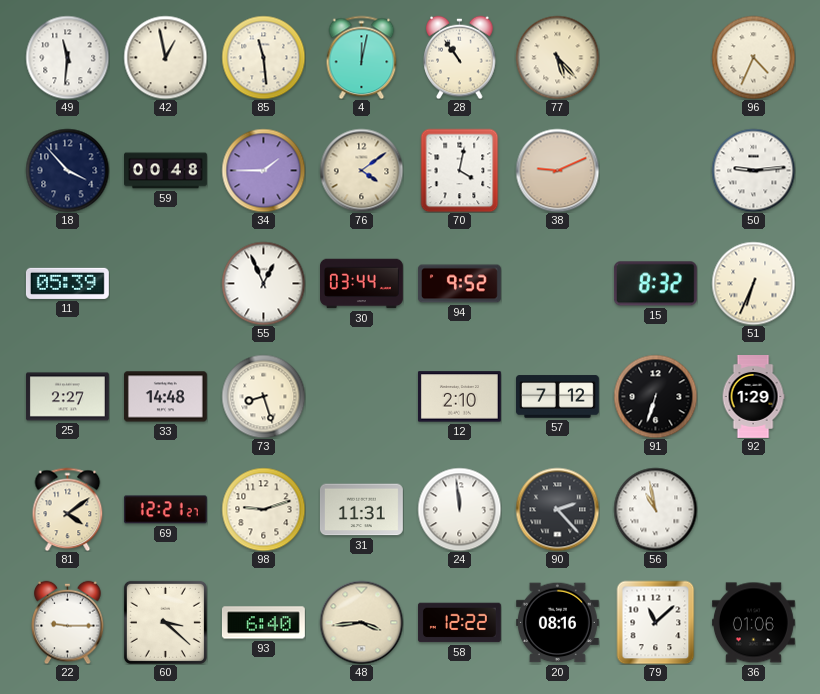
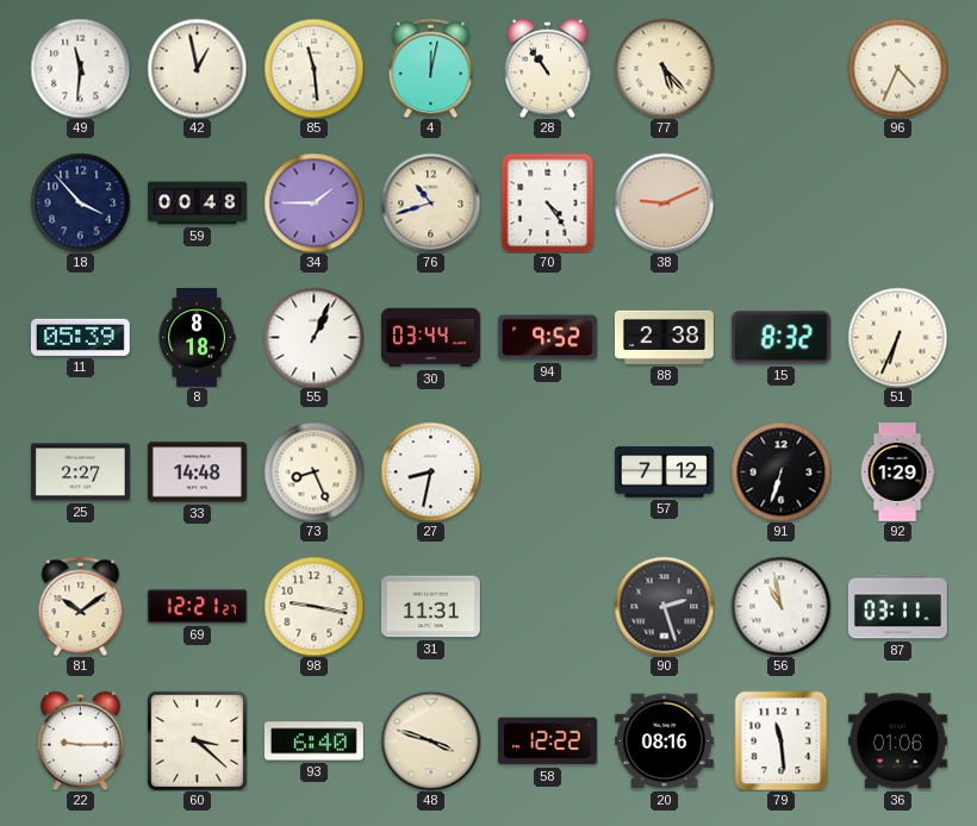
76: 4:09 -> 10:42 (430, 202)
70: 4:02 -> 4:24 (548, 202)
50: 9:14 -> none (753, 170)
8: none -> 8:18 (197, 338)
55: 12:56 -> 1:04 (313, 337)
88: none -> 2:38 (664, 337)
73: 8:27 -> 8:26 (313, 471)
27: none -> 8:32 (430, 471)
12: 2:10 -> none (459, 397)
81: 4:09 -> 10:09 (81, 606)
98: 9:12 -> 9:17 (313, 606)
24: 11:59 -> none (459, 509)
90: 2:23 -> 2:27 (664, 606)
87: none -> 03:11 (898, 607)
48: 3:44 -> 3:48 (430, 740)
79: 11:08 -> 11:29 (782, 740)
